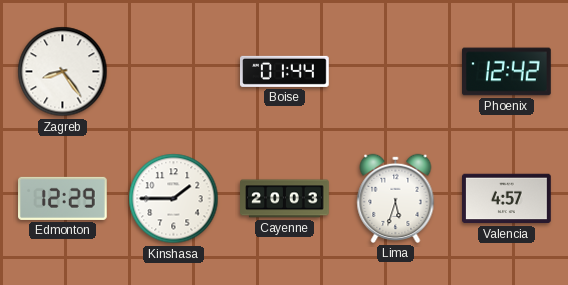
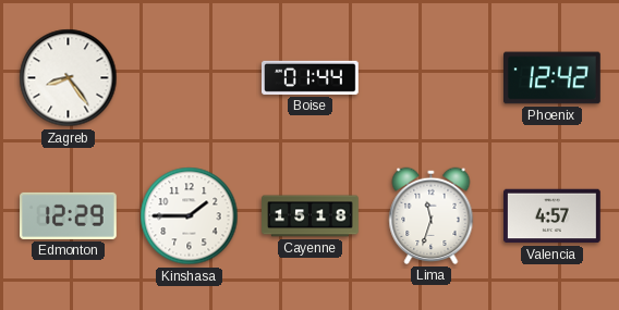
Cayenne: 20:03 -> 15:18 (311, 216)
Lima: 5:33 -> 11:33 (432, 215)
